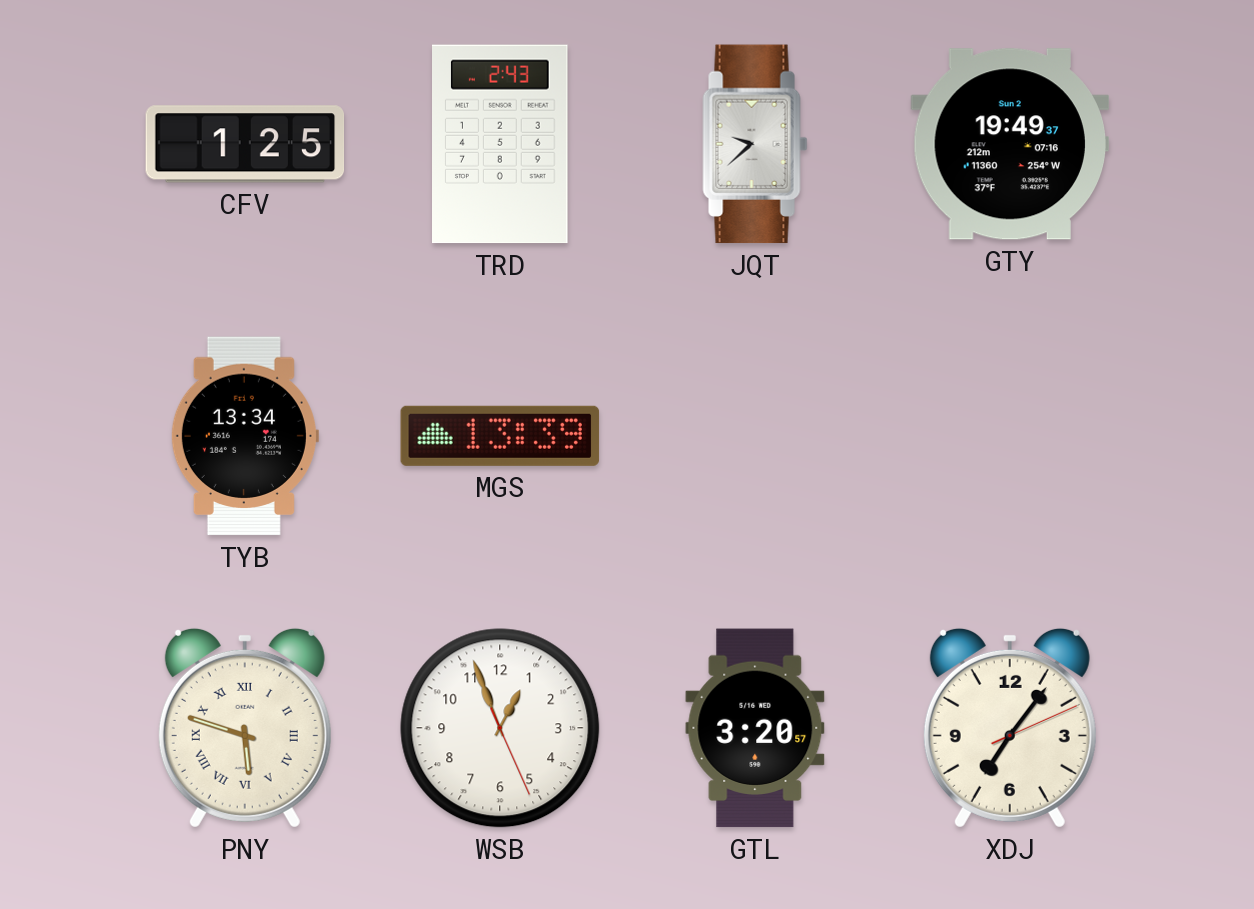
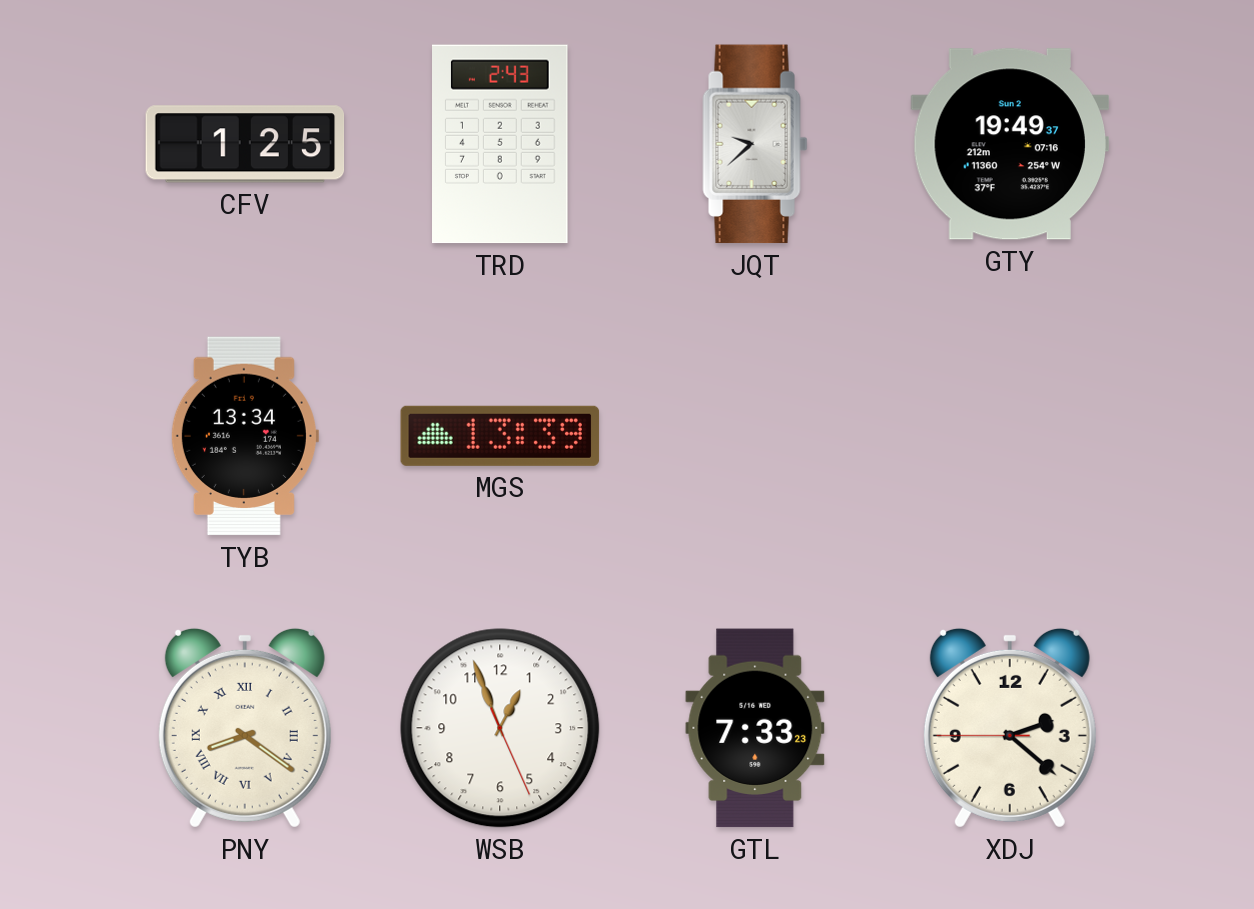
PNY: 5:48 -> 8:21 (245, 728)
GTL: 3:20 -> 7:33 (755, 728)
XDJ: 7:06 -> 2:21 (1010, 728)
